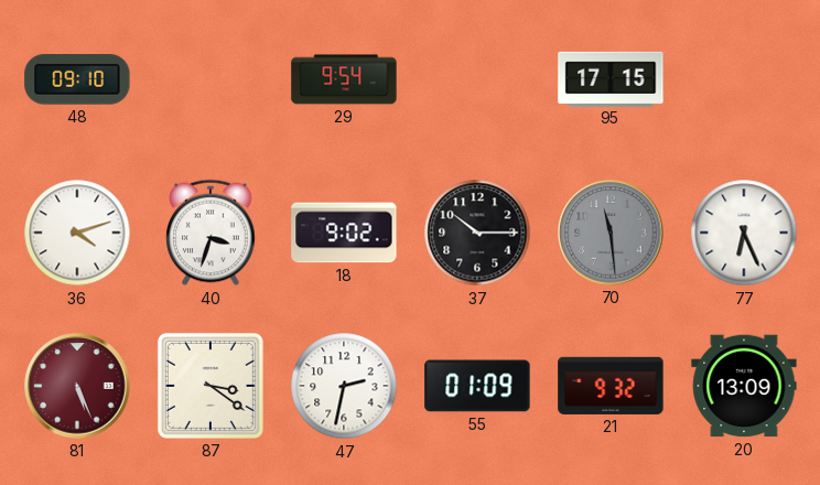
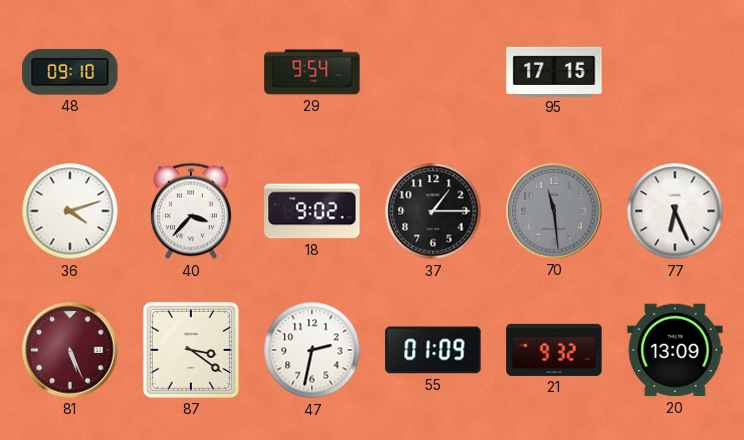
40: 3:33 -> 3:37 (191, 211)
37: 10:15 -> 1:15 (433, 211)
